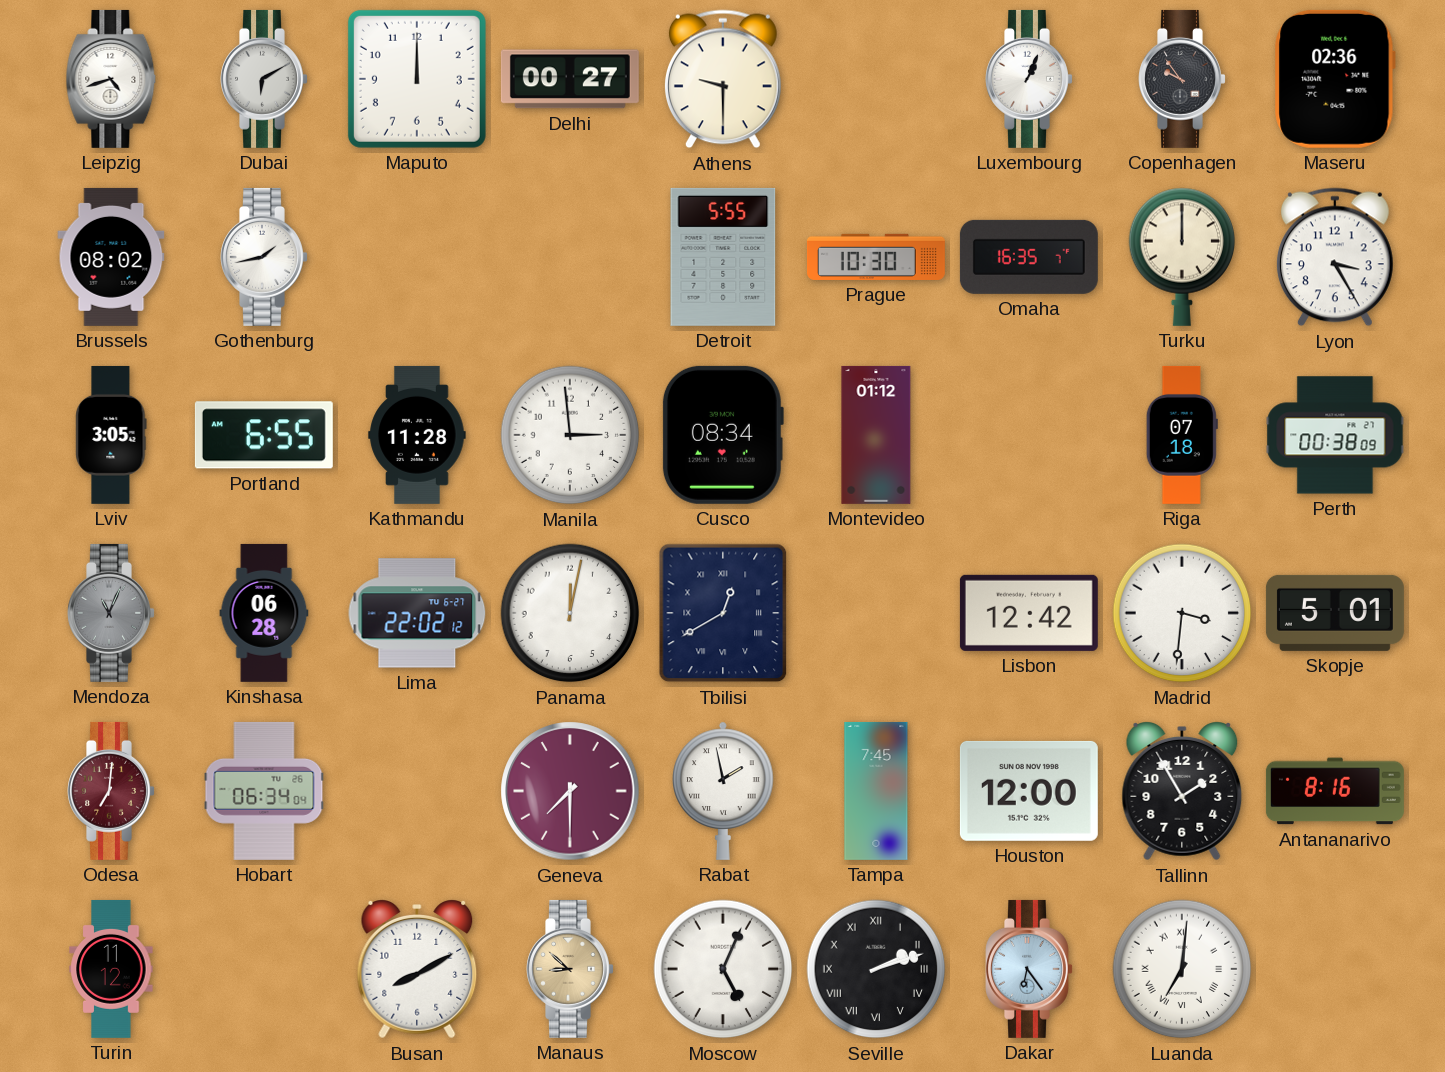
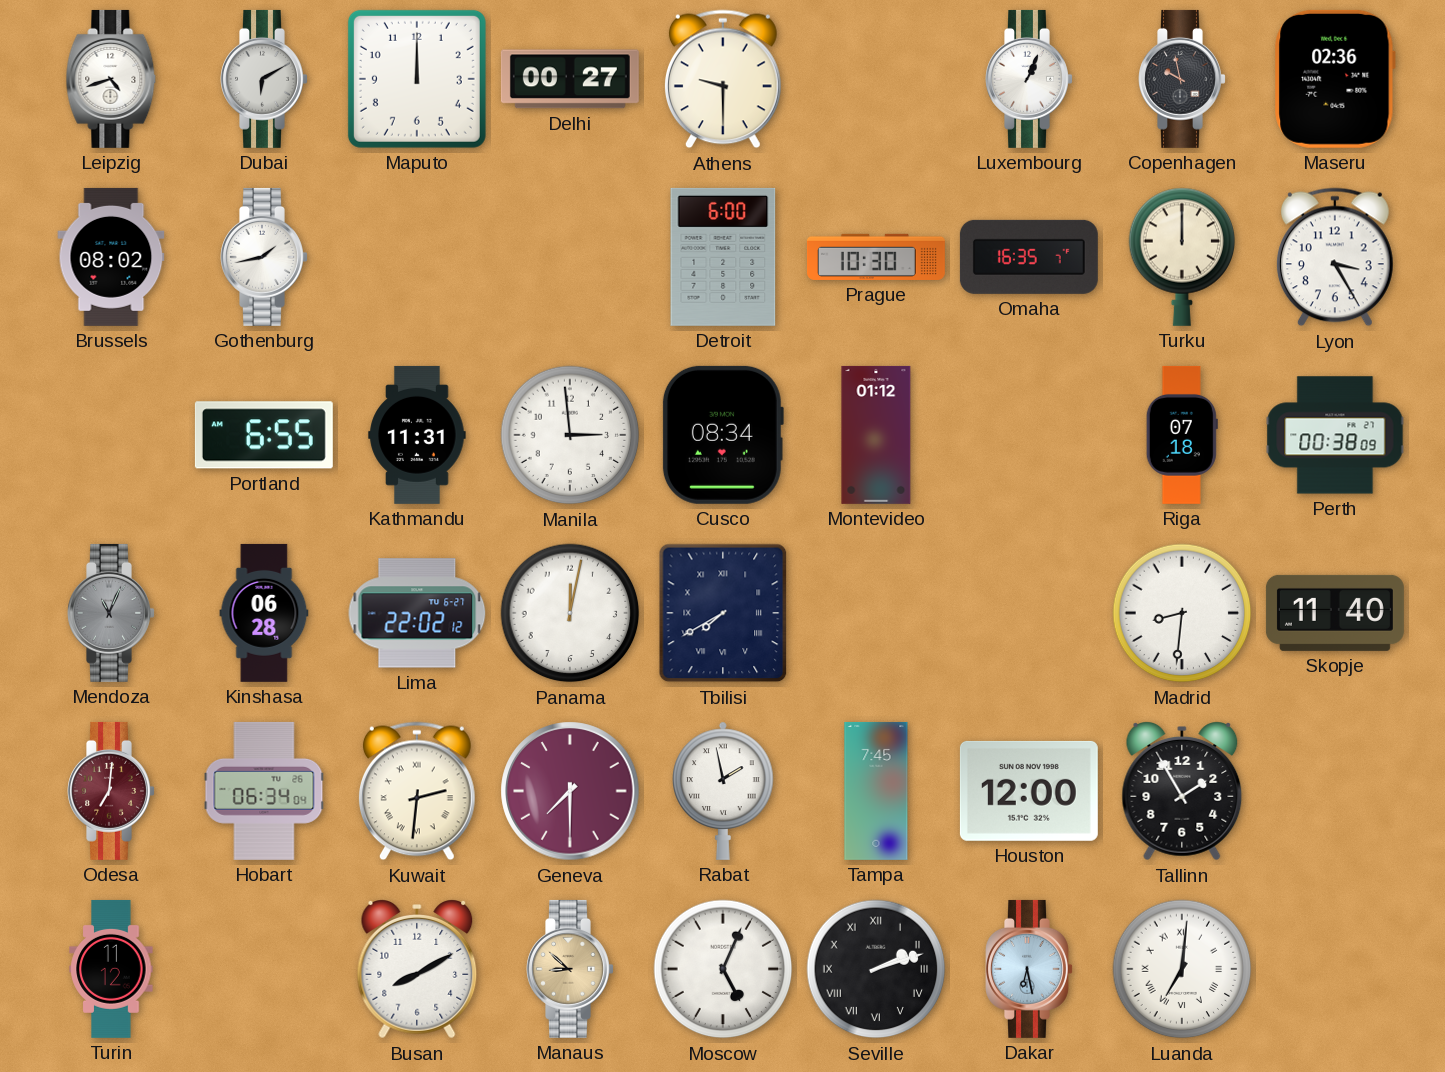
Copenhagen: 9:54 -> 9:58 (1182, 79)
Detroit: 5:55 -> 6:00 (723, 257)
Lviv: 3:05 -> none (111, 435)
Kathmandu: 11:28 -> 11:31 (417, 435)
Tbilisi: 12:40 -> 7:40 (723, 613)
Lisbon: 12:42 -> none (1029, 613)
Madrid: 3:31 -> 8:31 (1182, 613)
Skopje: 5:01 -> 11:40 (1335, 613)
Kuwait: none -> 2:31 (417, 791)
Antananarivo: 8:16 -> none (1335, 791)
Dakar: 6:24 -> 6:28 (1029, 969)
